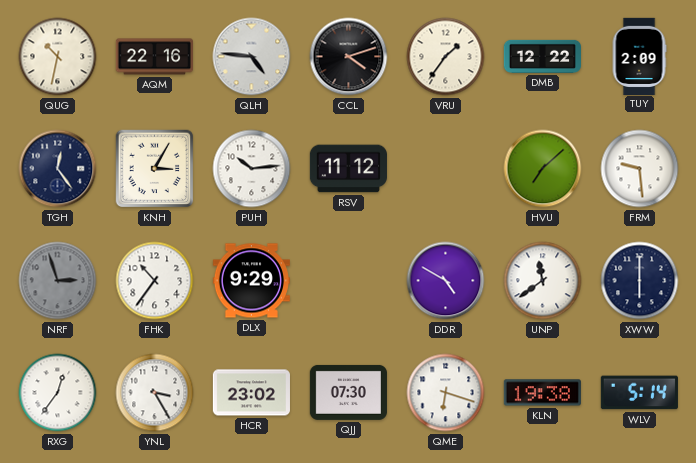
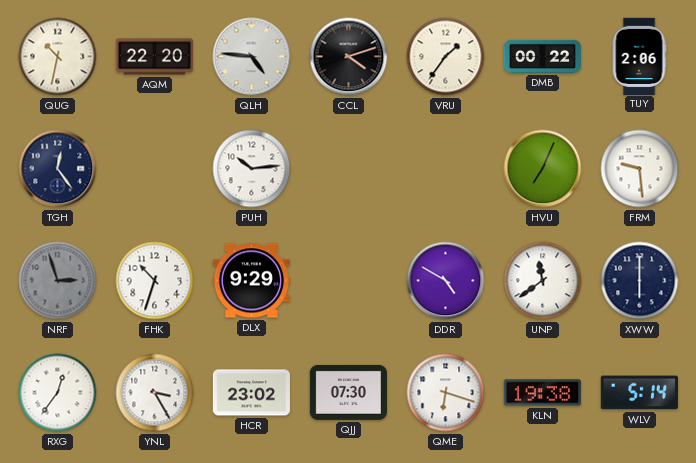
AQM: 22:16 -> 22:20 (154, 57)
DMB: 12:22 -> 00:22 (542, 56)
TUY: 2:09 -> 2:06 (639, 56)
KNH: 3:05 -> none (155, 169)
RSV: 11:12 -> none (348, 169)
HVU: 7:08 -> 7:04 (543, 169)
FHK: 10:36 -> 10:33 (155, 281)
